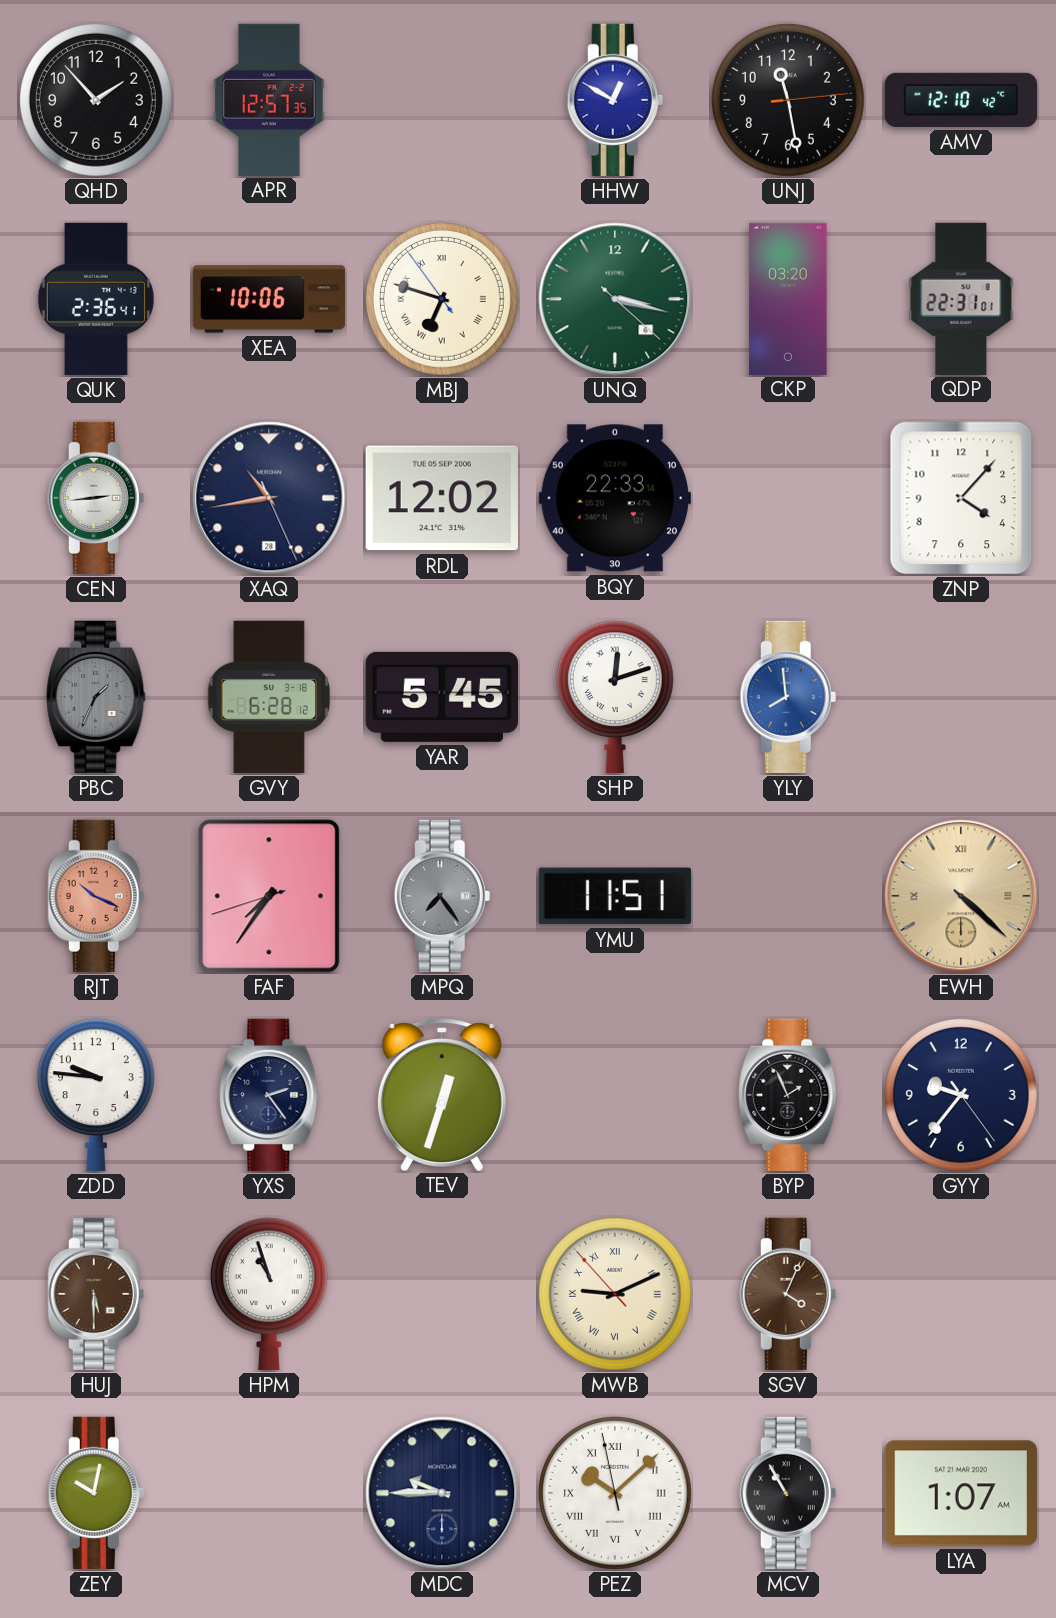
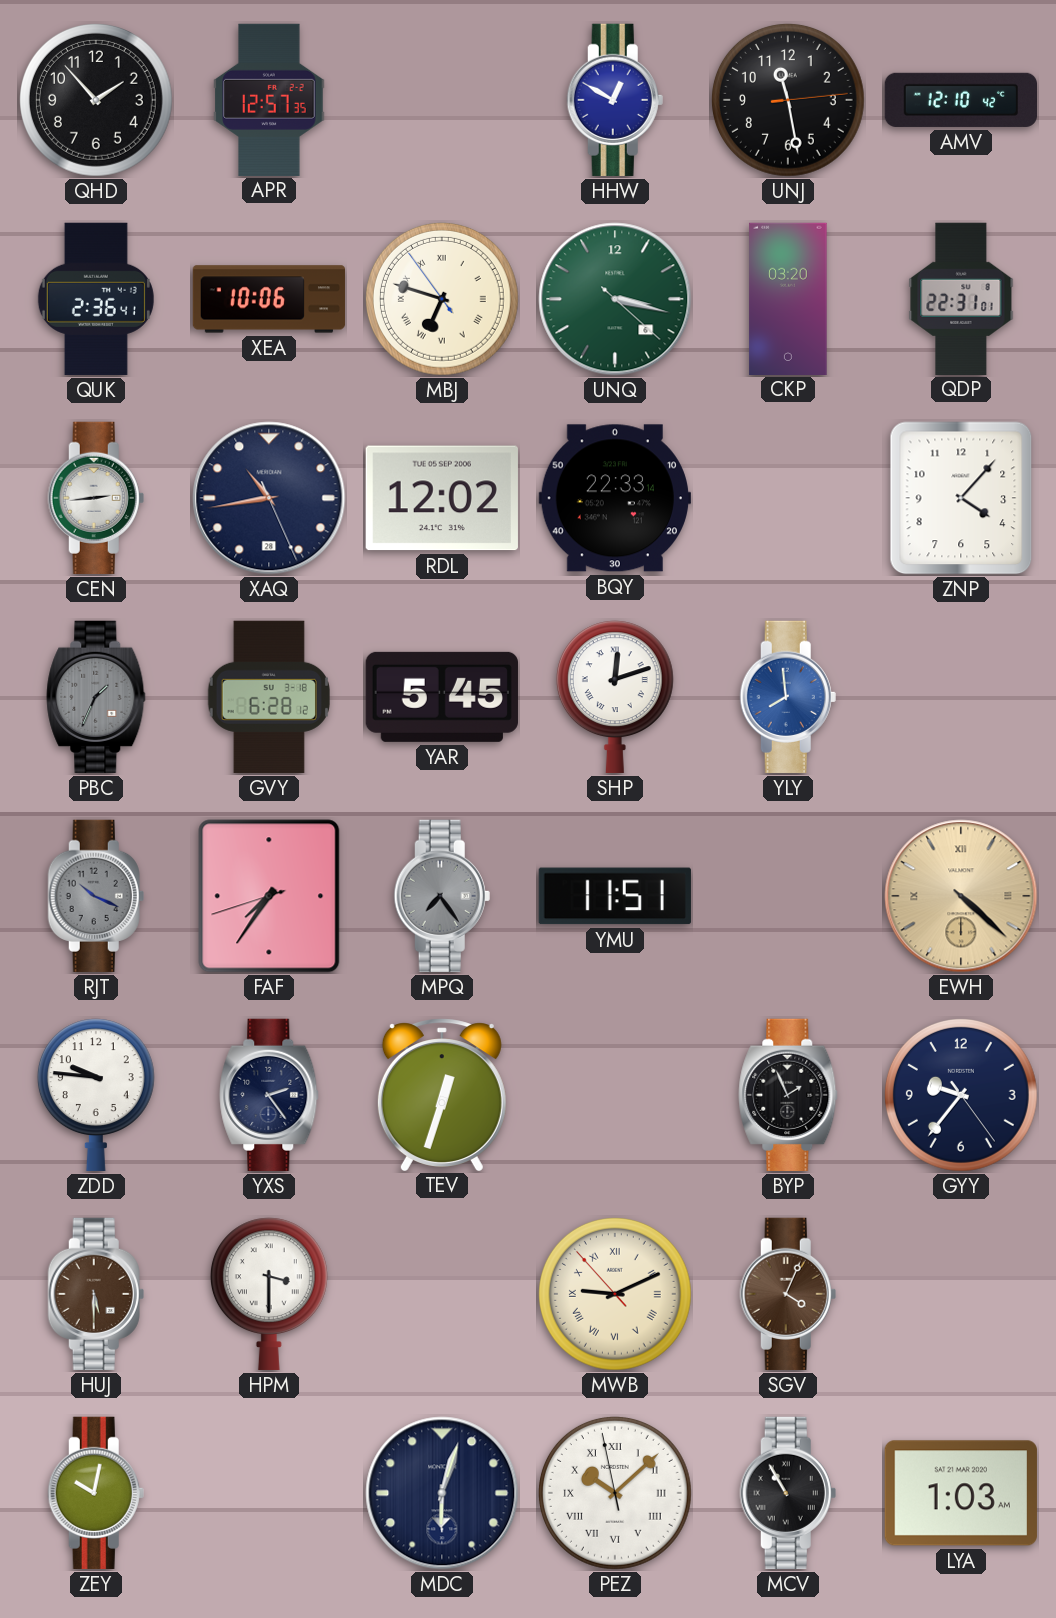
RJT dial: salmon -> grey (96, 896)
HPM: 10:57 -> 3:30 (269, 1294)
MDC: 9:45 -> 6:03 (442, 1493)
LYA: 1:07 -> 1:03 (961, 1493)
